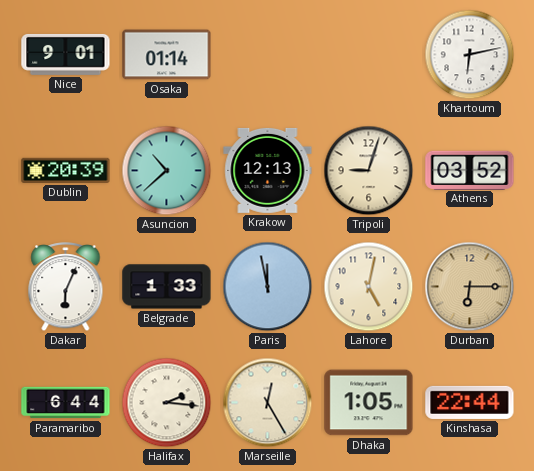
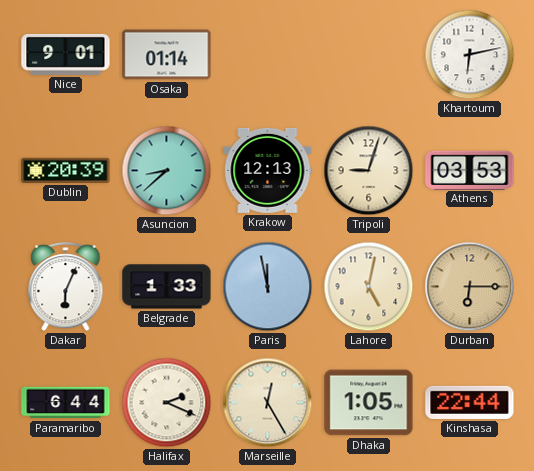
Asuncion: 10:38 -> 8:38 (167, 171)
Athens: 03:52 -> 03:53 (470, 170)
Halifax: 2:16 -> 2:19 (167, 403)
